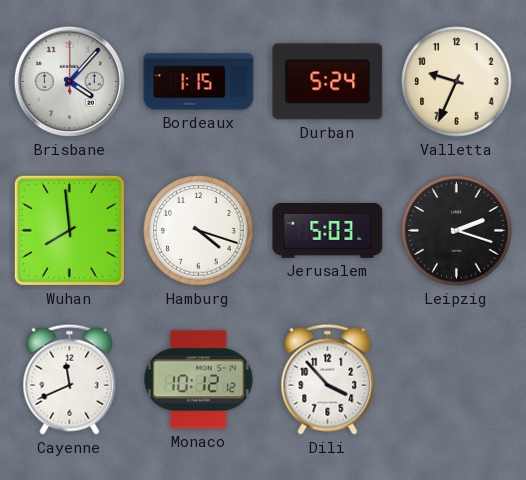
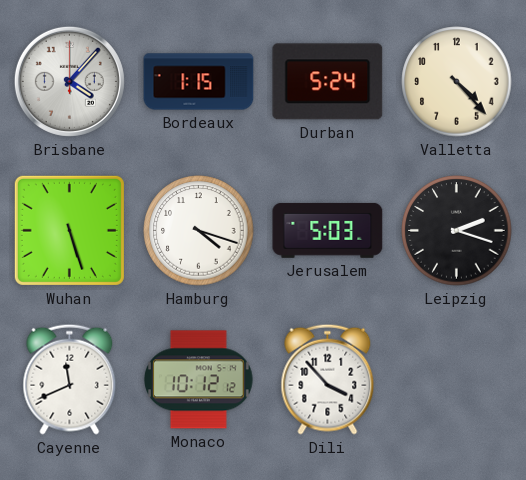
Valletta: 9:34 -> 4:23 (457, 82)
Wuhan: 7:59 -> 5:27 (69, 230)
